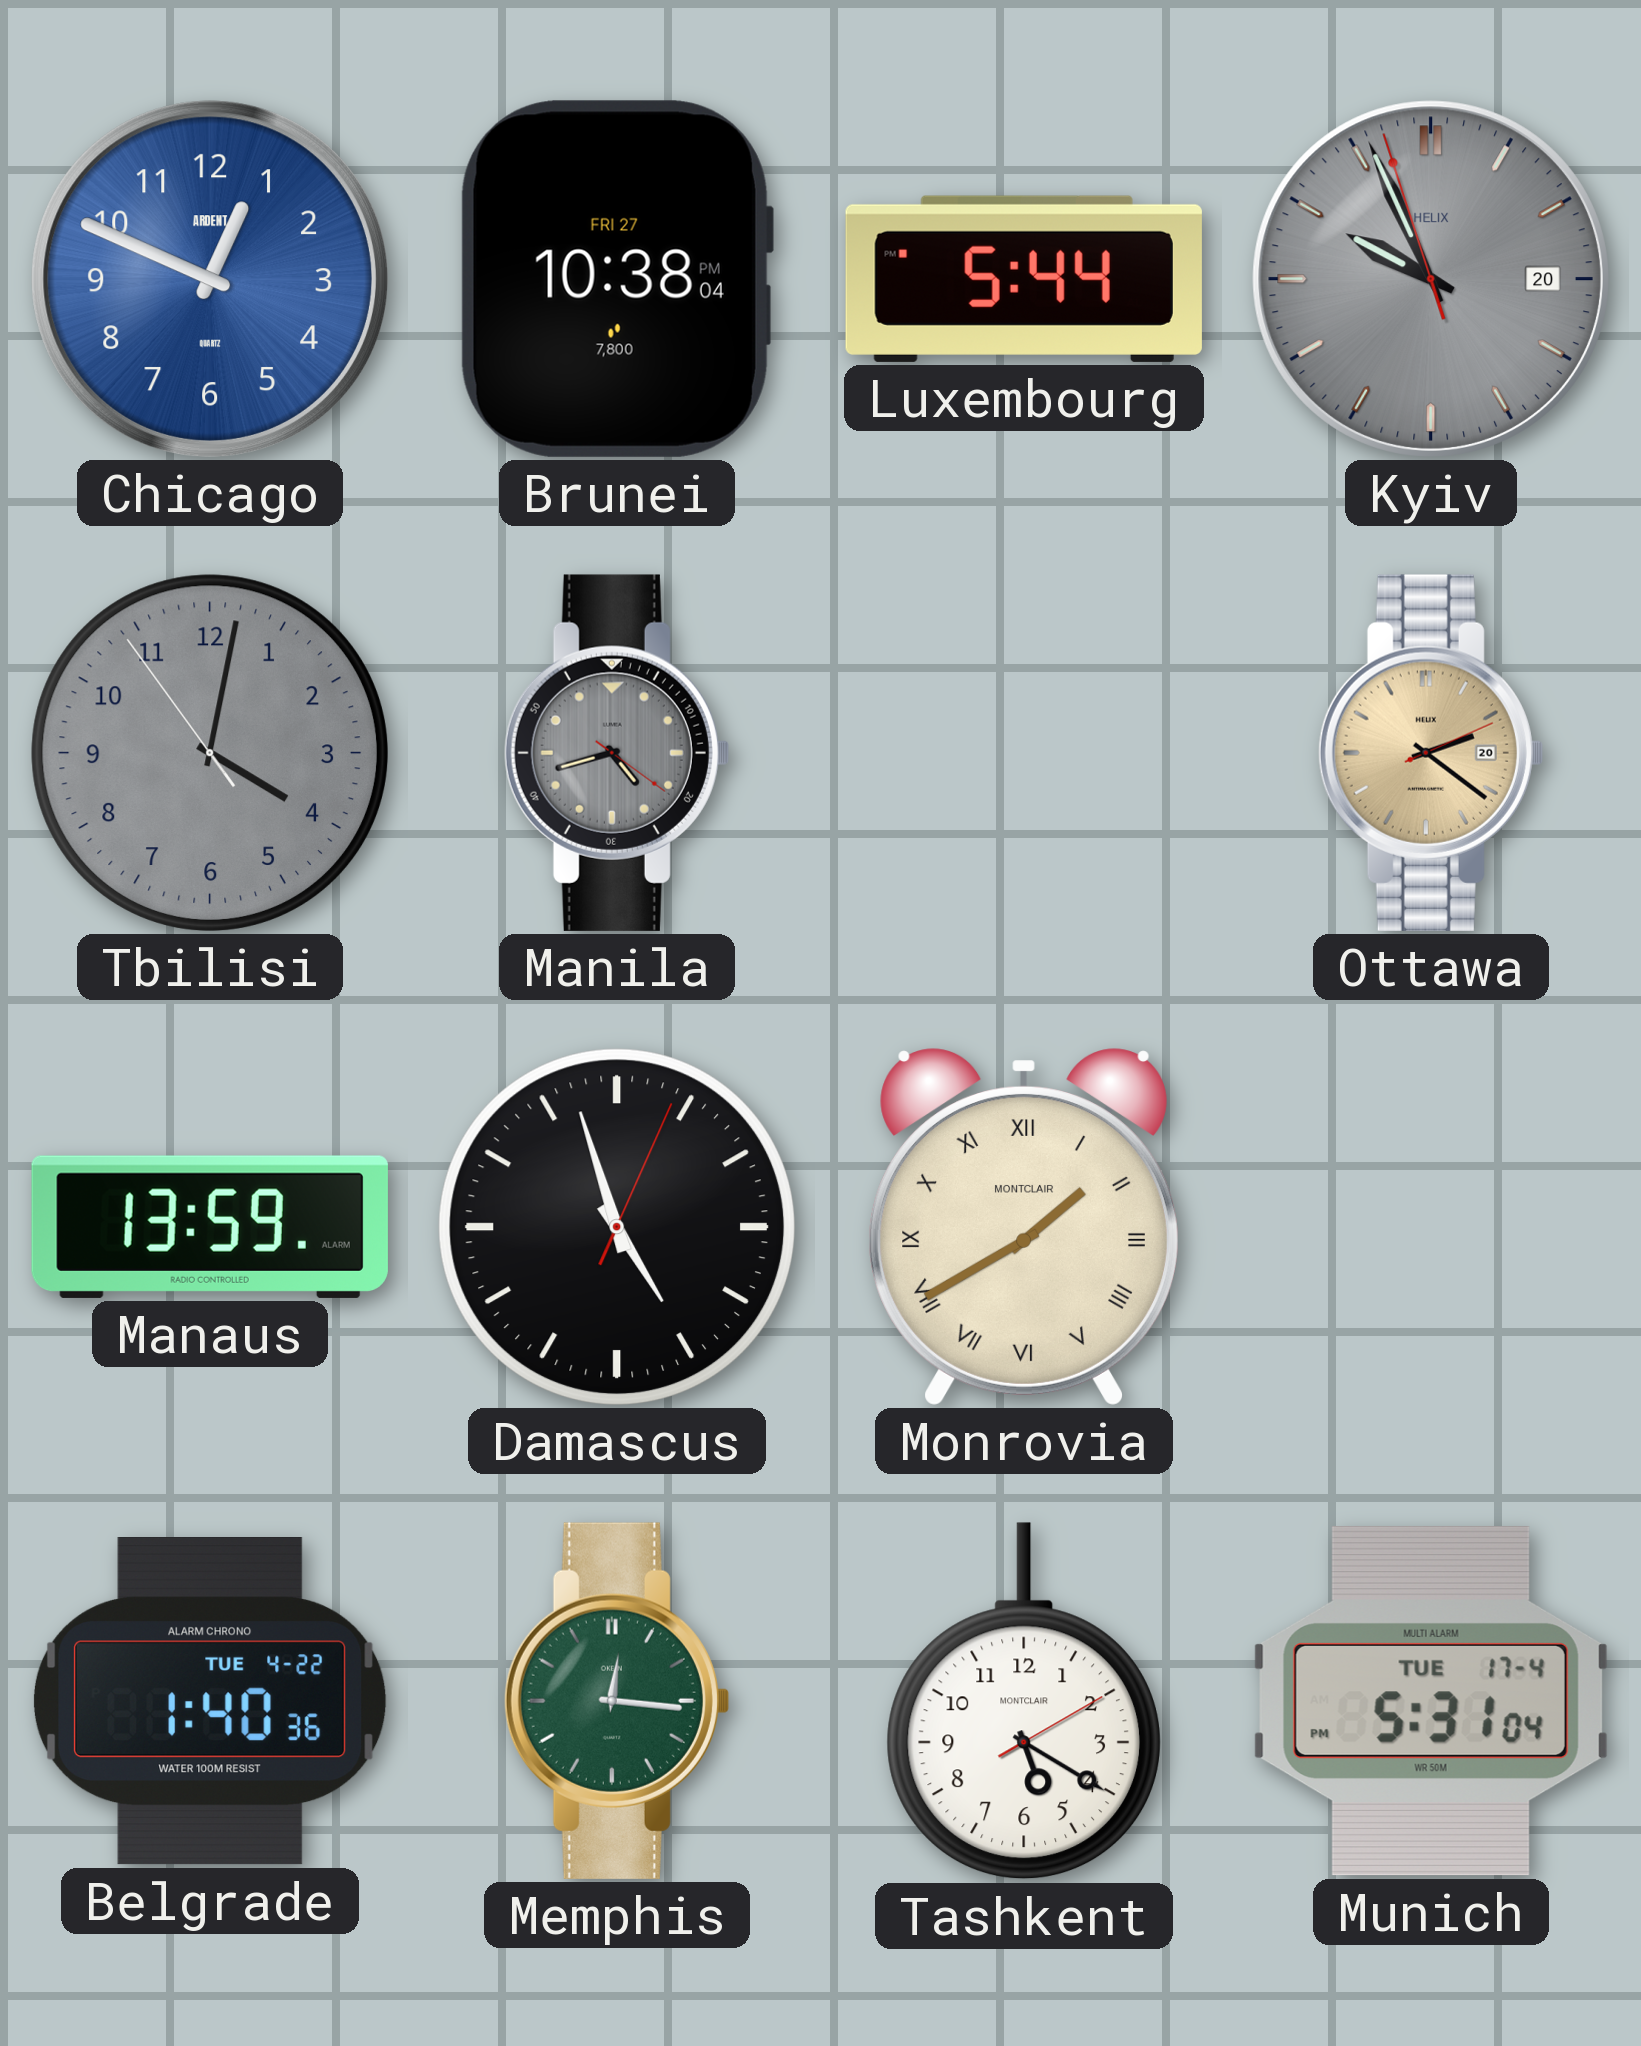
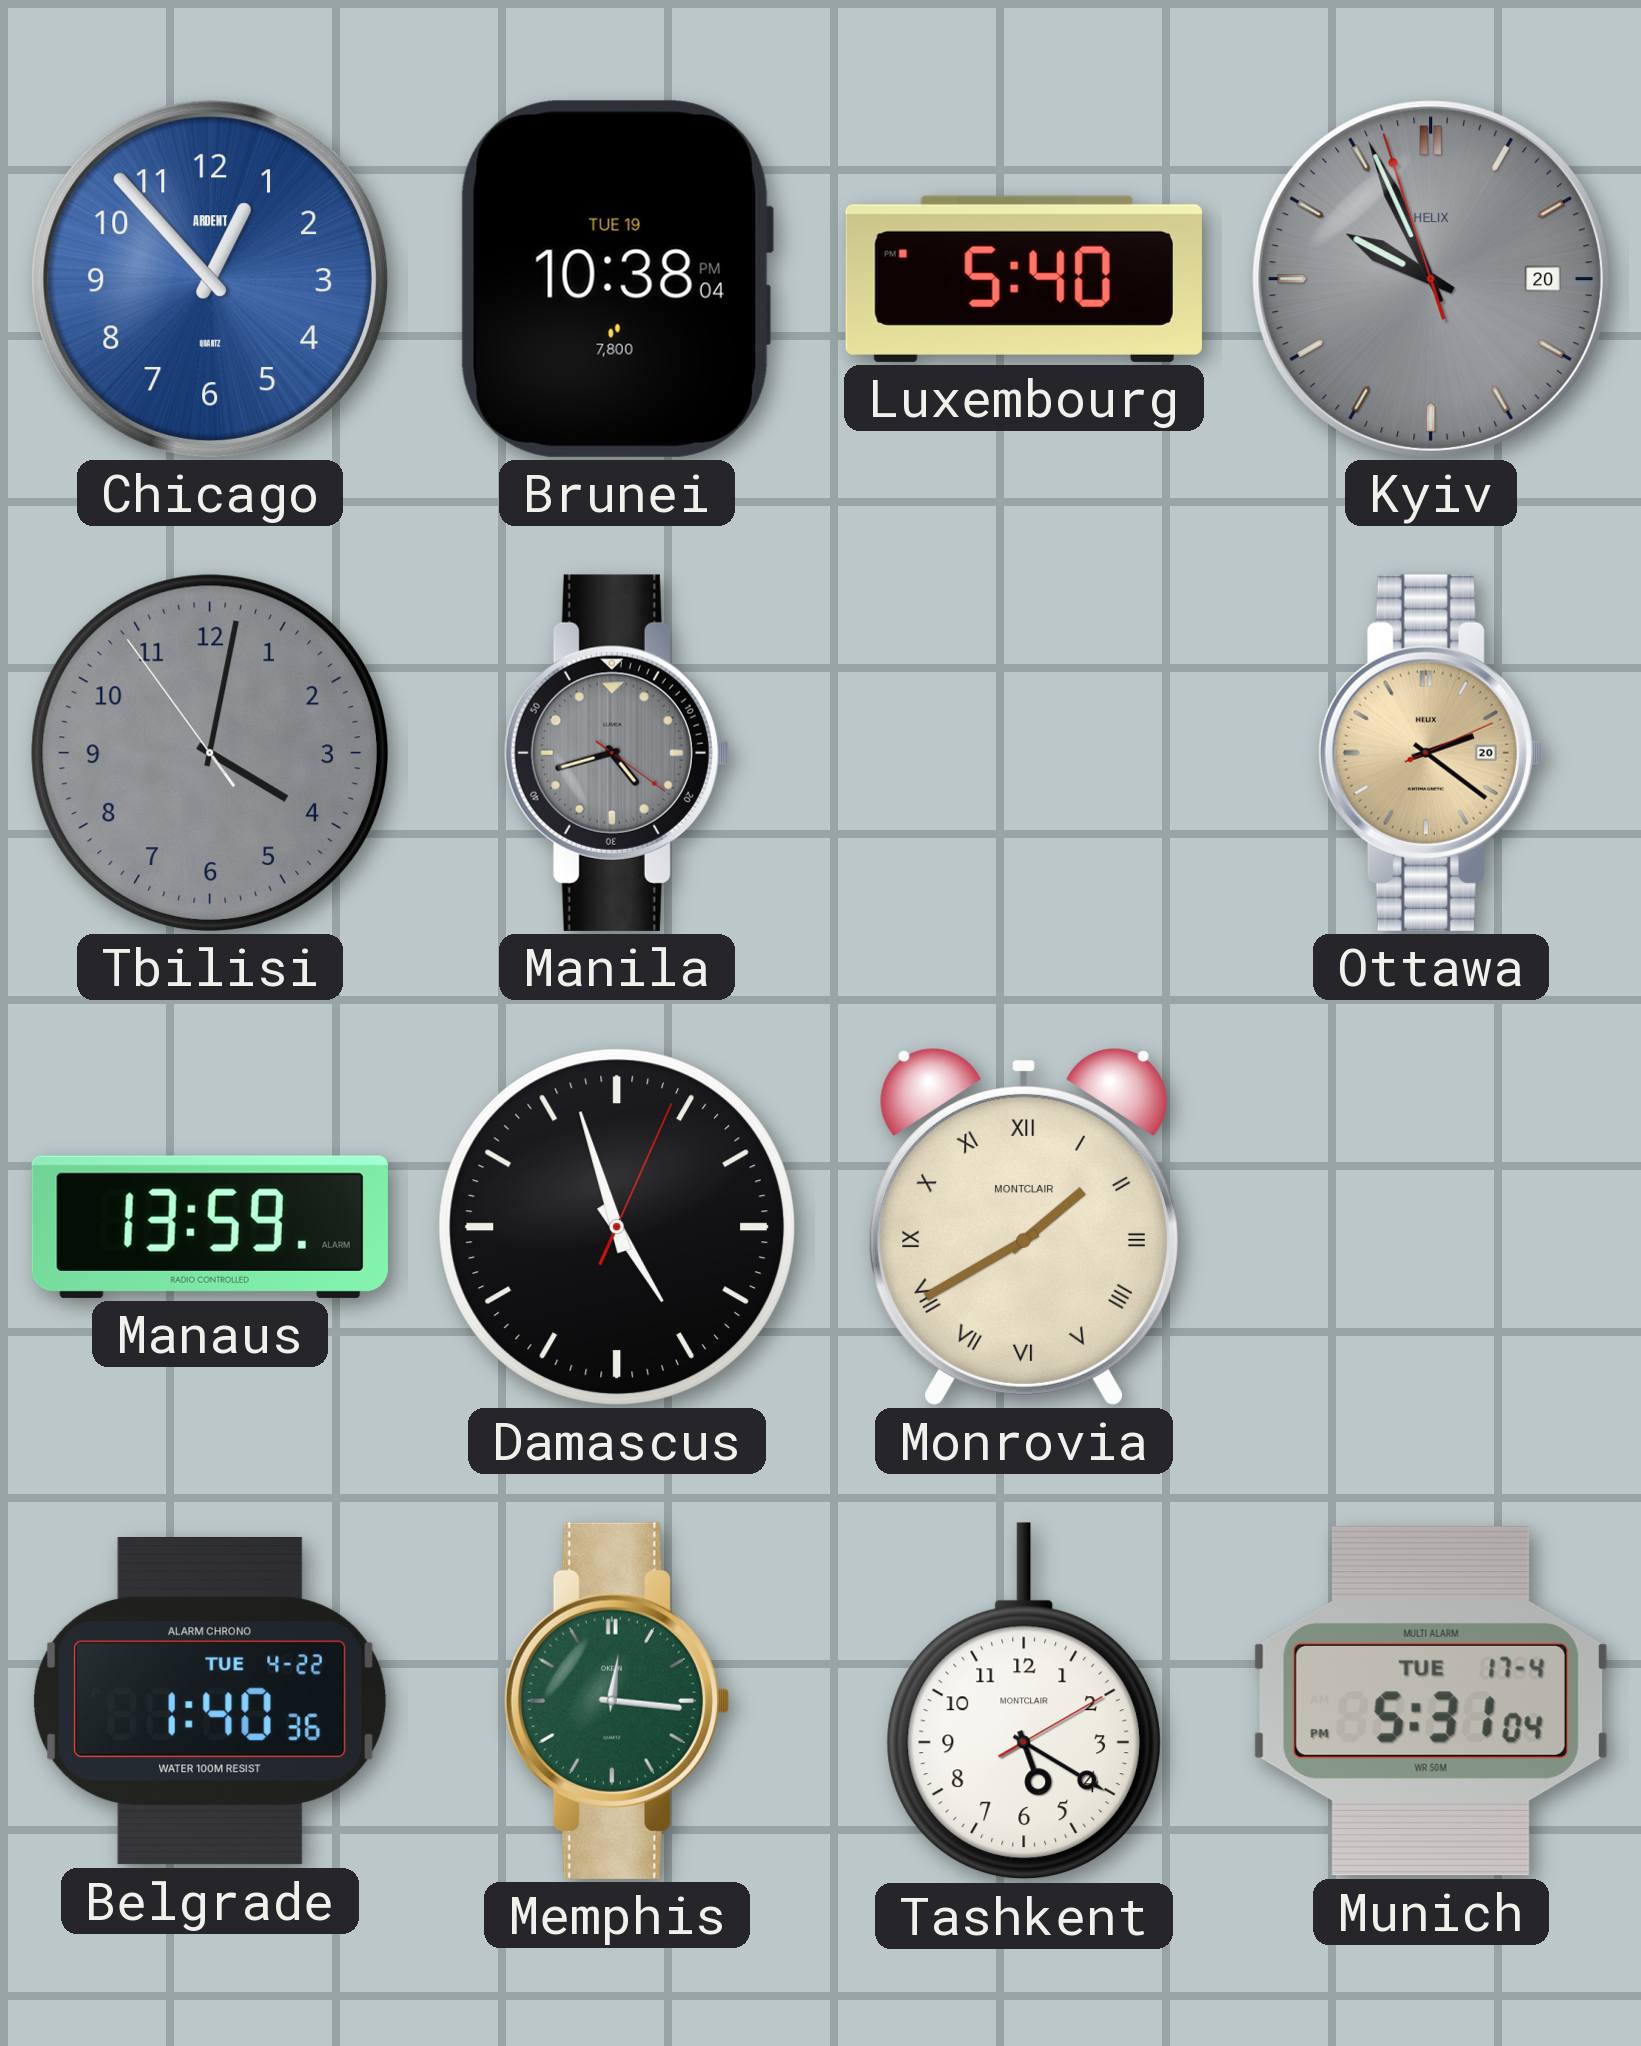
Chicago: 12:49 -> 12:53 (210, 279)
Brunei date: FRI 27 -> TUE 19 (616, 279)
Luxembourg: 5:44 -> 5:40 (1024, 279)
